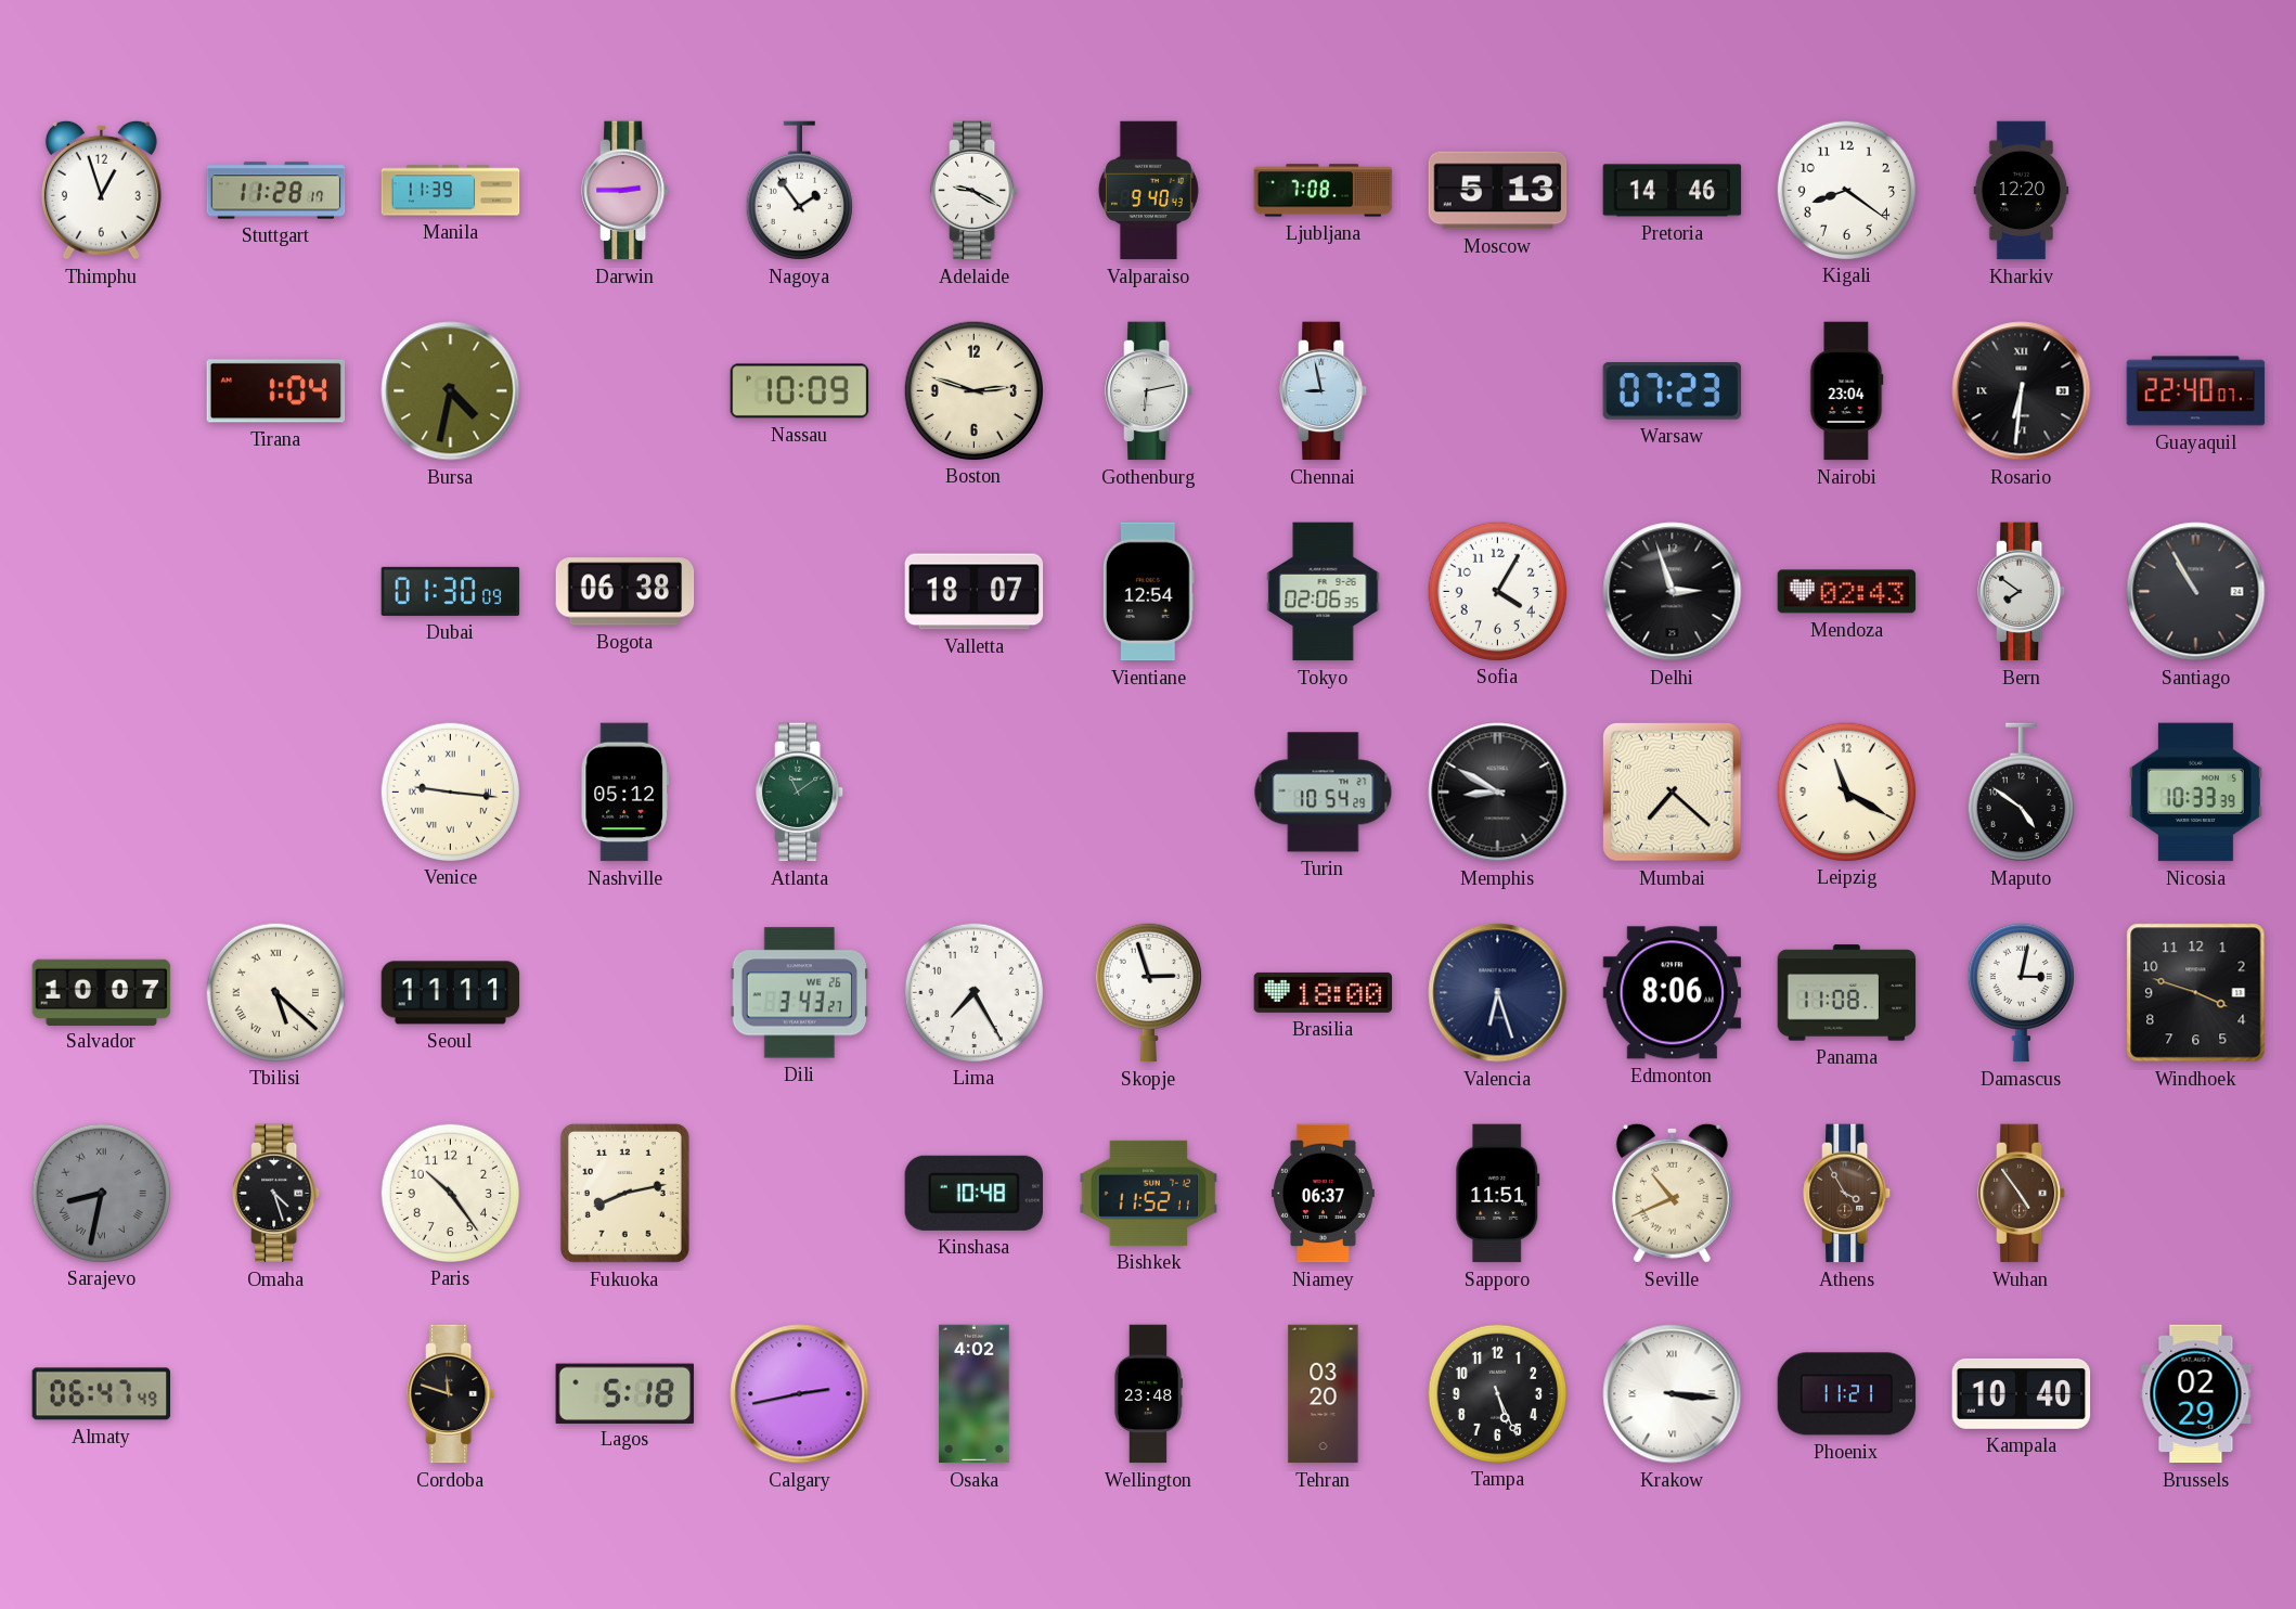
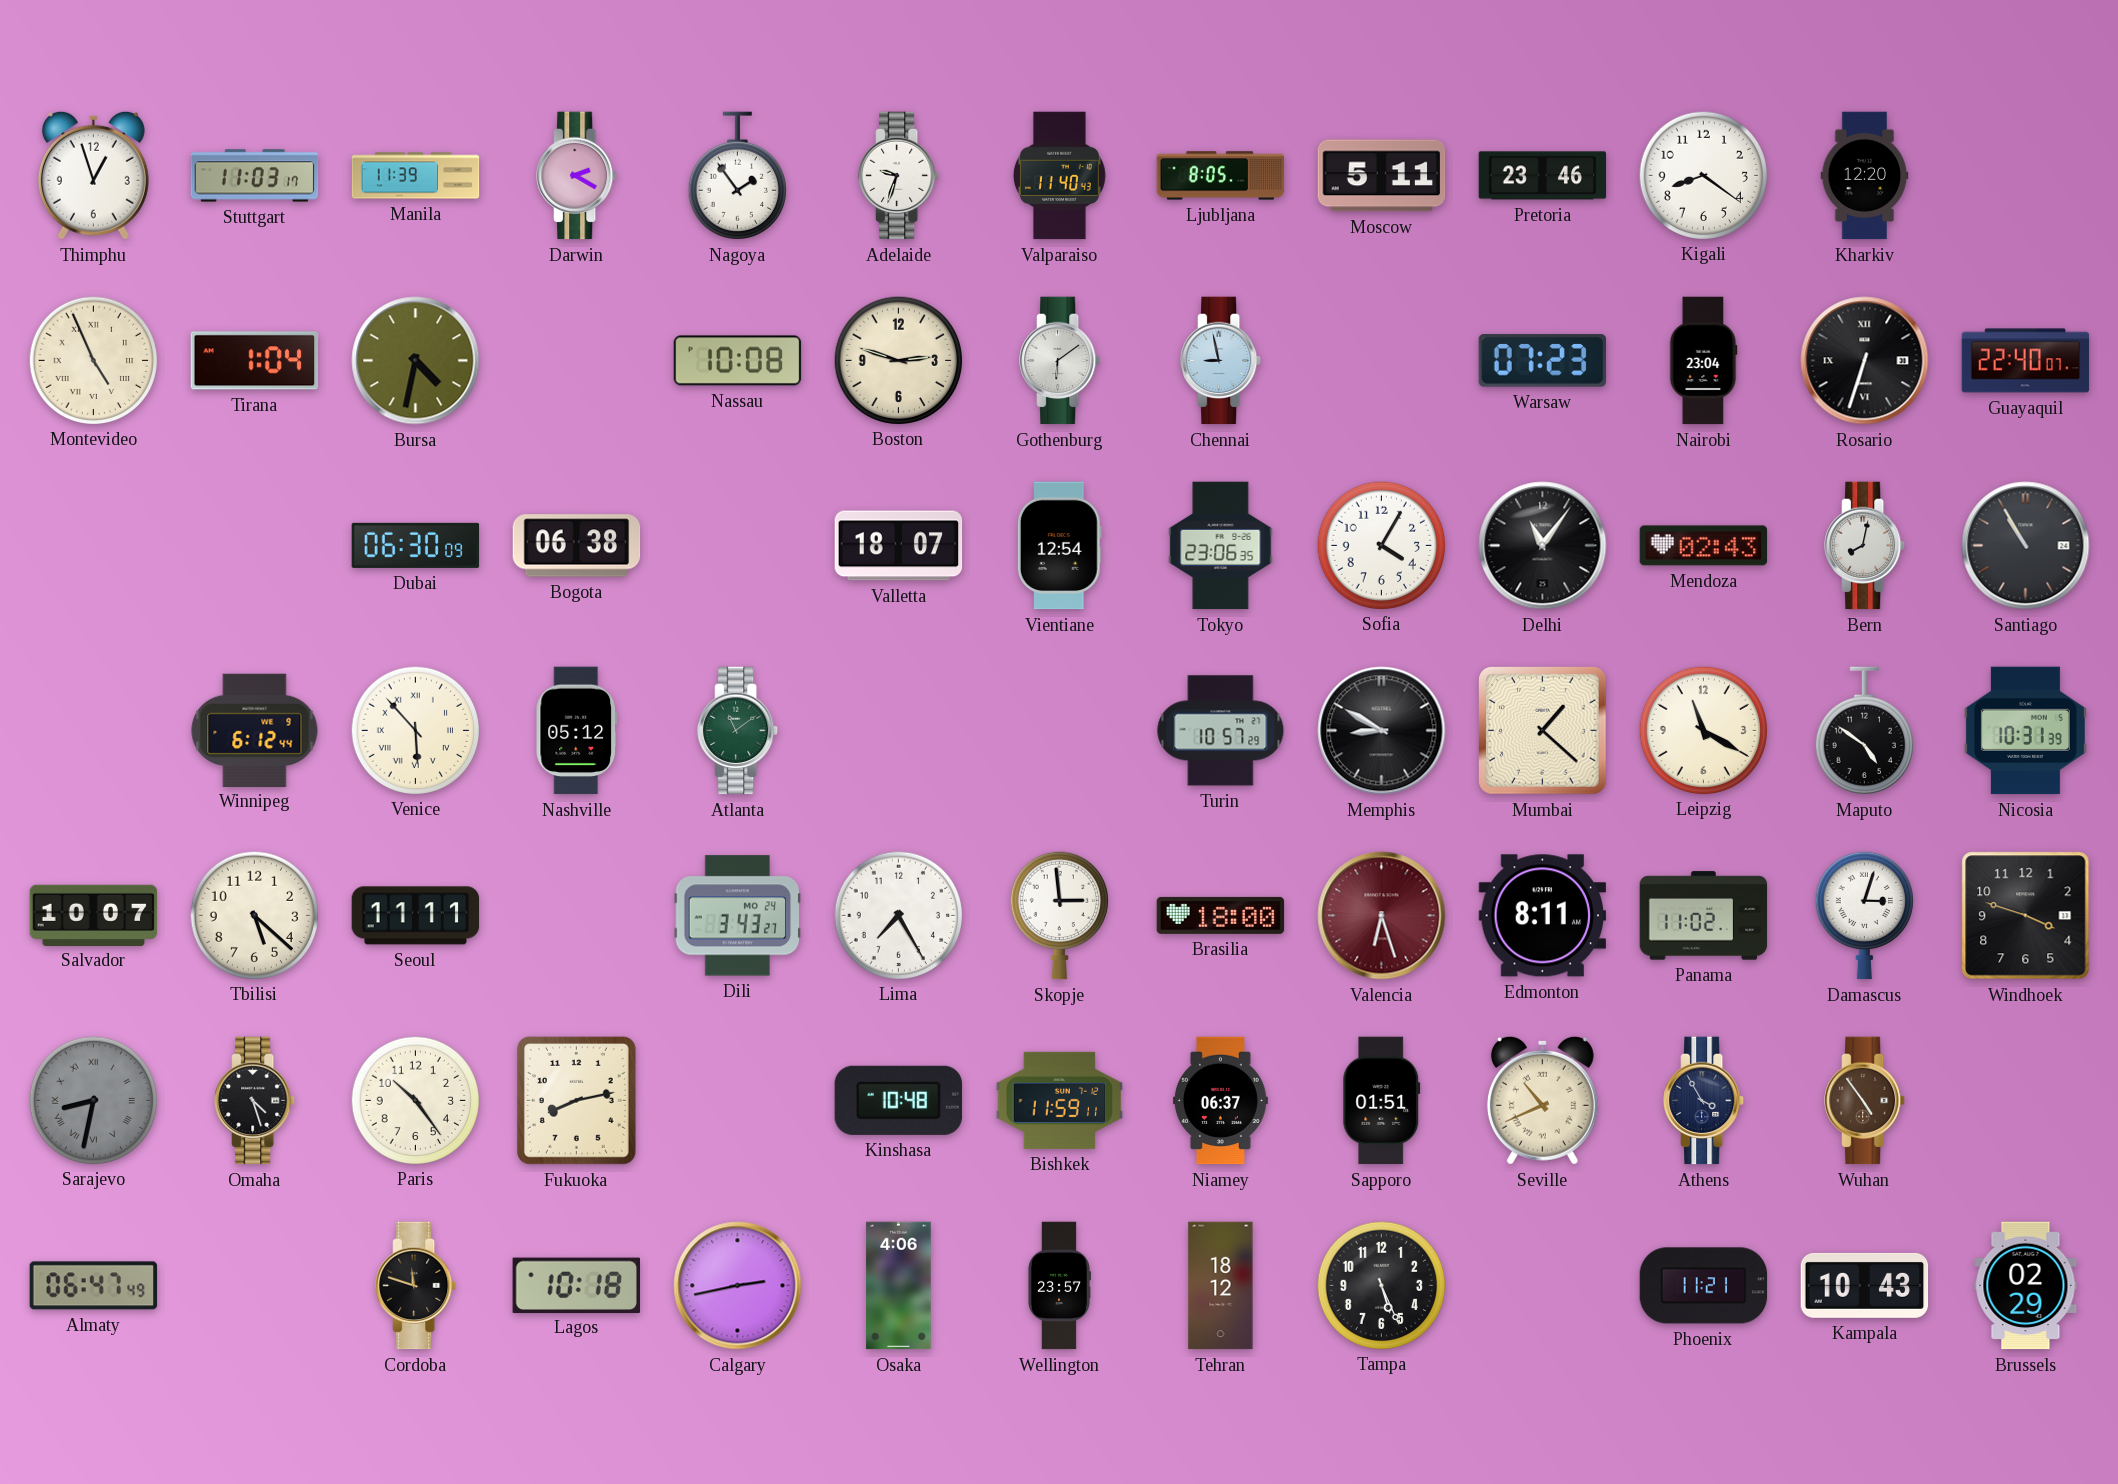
Stuttgart: 11:28 -> 11:03 (255, 176)
Darwin: 2:45 -> 2:20 (577, 176)
Adelaide: 9:20 -> 9:33 (899, 176)
Valparaiso: 9:40 -> 11:40 (1059, 176)
Ljubljana: 7:08 -> 8:05 (1221, 176)
Moscow: 5:13 -> 5:11 (1382, 176)
Pretoria: 14:46 -> 23:46 (1543, 176)
Montevideo: none -> 4:56 (93, 360)
Nassau: 10:09 -> 10:08 (738, 361)
Gothenburg: 6:13 -> 6:09 (1060, 361)
Rosario: 6:31 -> 6:33 (1865, 361)
Dubai: 01:30 -> 06:30 (416, 545)
Tokyo: 02:06 -> 23:06 (1221, 546)
Delhi: 2:57 -> 11:06 (1543, 546)
Bern: 7:51 -> 8:02 (1865, 546)
Winnipeg: none -> 6:12 (255, 730)
Venice: 9:16 -> 5:53 (415, 730)
Turin: 10:54 -> 10:57 (1221, 731)
Mumbai: 7:22 -> 1:22 (1543, 731)
Nicosia: 10:33 -> 10:31 (2025, 731)
Tbilisi numerals: Roman -> Arabic (254, 915)
Dili date: WE 26 -> MO 24 (738, 916)
Skopje: 2:57 -> 2:59 (1059, 915)
Valencia dial: navy -> burgundy (1382, 916)
Edmonton: 8:06 -> 8:11 (1543, 916)
Panama: 11:08 -> 11:02 (1704, 916)
Damascus: 3:02 -> 3:03 (1864, 915)
Bishkek: 11:52 -> 11:59 (1060, 1100)
Sapporo: 11:51 -> 01:51 (1382, 1101)
Athens dial: brown -> navy (1704, 1101)
Lagos: 5:18 -> 10:18 (576, 1285)
Osaka: 4:02 -> 4:06 (899, 1286)
Wellington: 23:48 -> 23:57 (1059, 1286)
Tehran: 03:20 -> 18:12 (1221, 1286)
Krakow: 3:16 -> none (1673, 1394)
Kampala: 10:40 -> 10:43 (1865, 1285)
